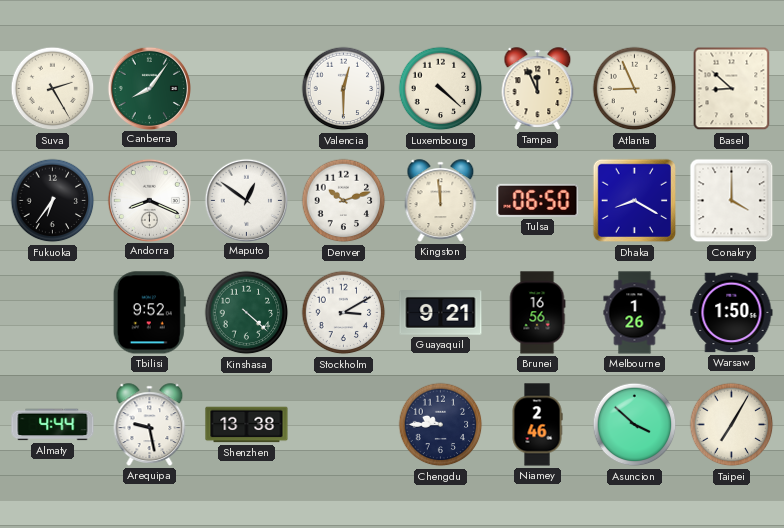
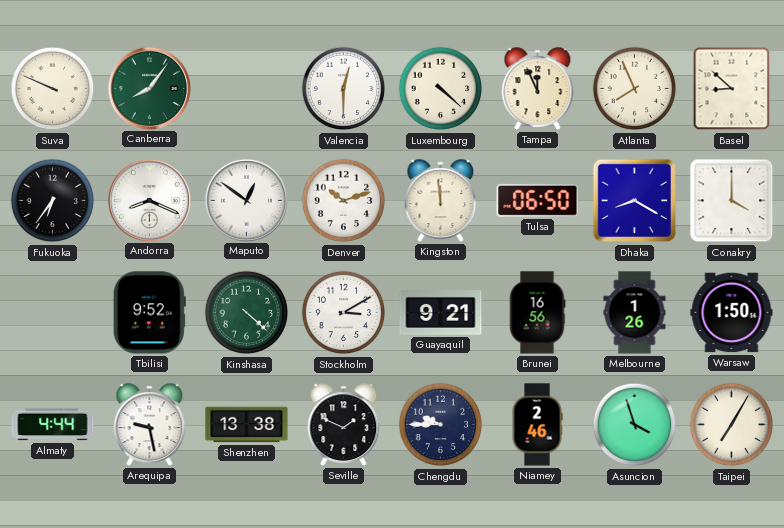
Suva: 2:25 -> 9:49 (53, 89)
Atlanta: 8:56 -> 7:56 (635, 89)
Seville: none -> 1:49 (344, 425)
Asuncion: 3:52 -> 3:57 (635, 425)
